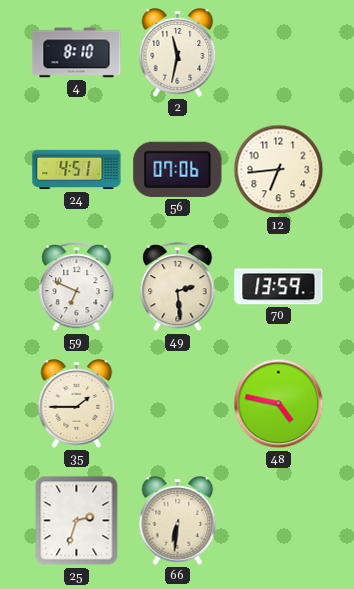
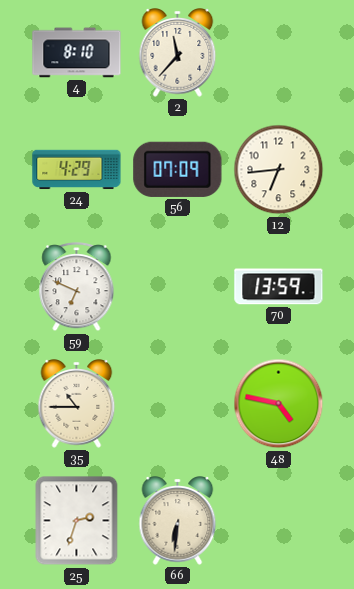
2: 11:32 -> 11:37 (178, 53)
24: 4:51 -> 4:29 (77, 170)
56: 07:06 -> 07:09 (178, 169)
49: 2:29 -> none (178, 287)
35: 1:45 -> 10:45 (77, 404)
